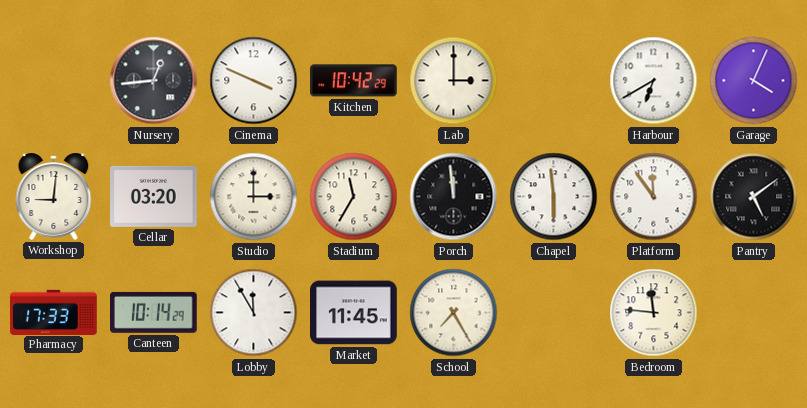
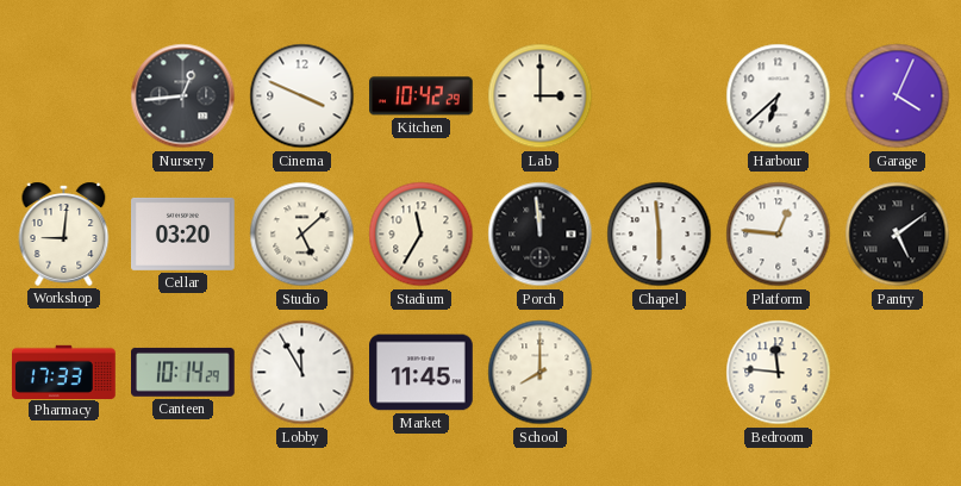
Harbour: 6:40 -> 6:38 (779, 96)
Studio: 3:00 -> 5:08 (302, 235)
Platform: 11:54 -> 12:46 (779, 235)
School: 7:25 -> 8:00 (541, 373)
